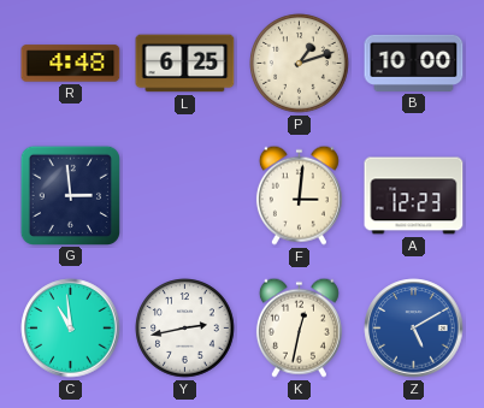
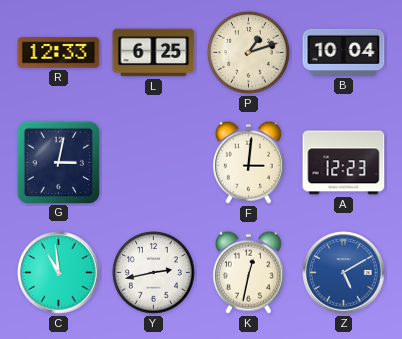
R: 4:48 -> 12:33 (59, 53)
B: 10:00 -> 10:04 (344, 52)
G: 2:59 -> 3:02 (58, 162)
